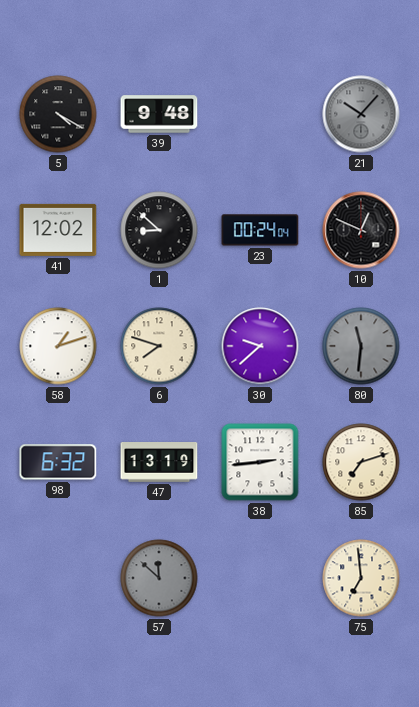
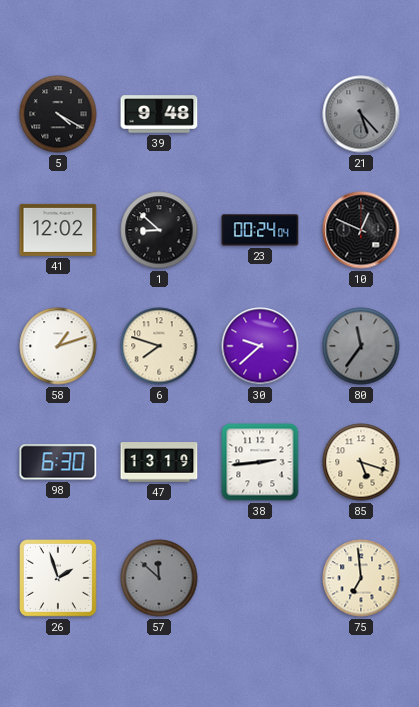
21: 10:07 -> 5:23 (361, 114)
80: 11:31 -> 11:36 (361, 346)
98: 6:32 -> 6:30 (58, 462)
85: 7:12 -> 5:18 (361, 462)
26: none -> 1:57 (59, 579)
